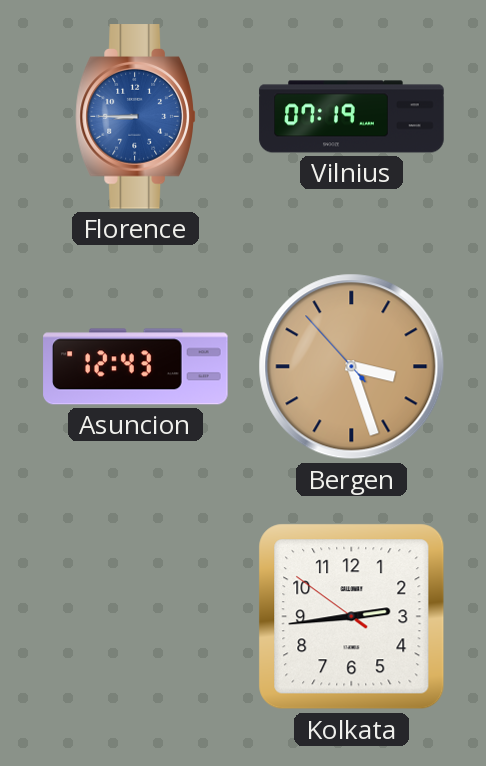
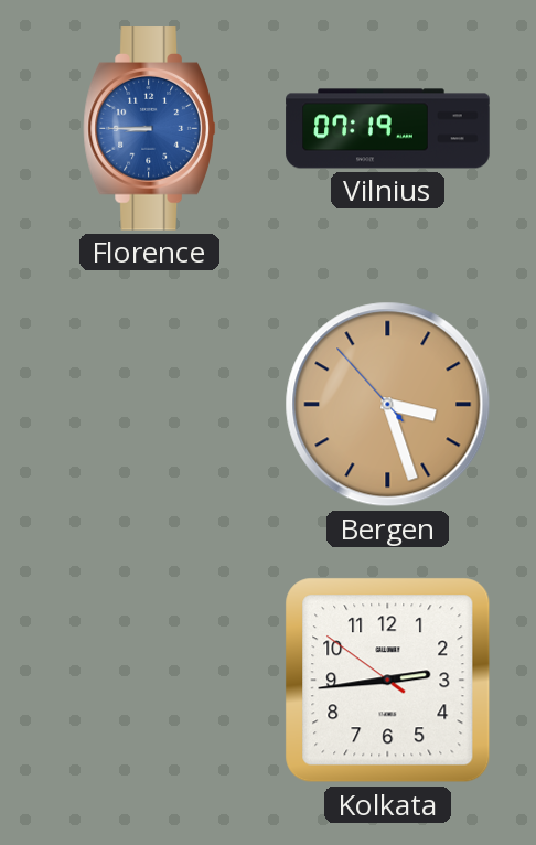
Asuncion: 12:43 -> none (136, 367)
